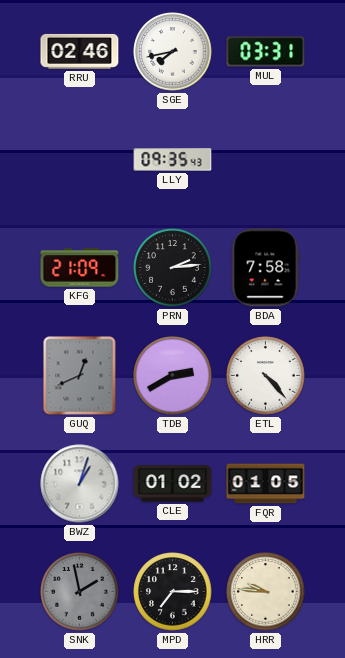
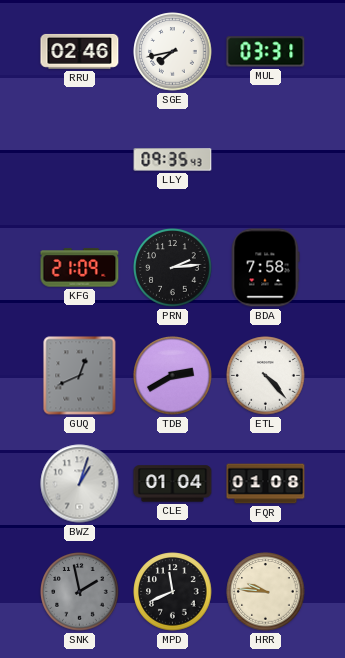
CLE: 01:02 -> 01:04 (173, 484)
FQR: 01:05 -> 01:08 (266, 484)
MPD: 7:15 -> 11:41 (173, 592)
